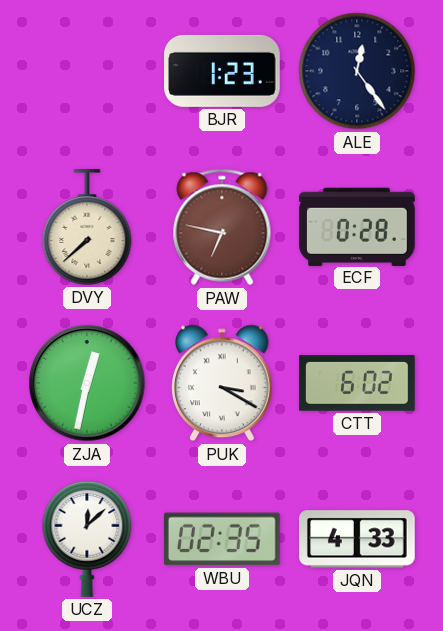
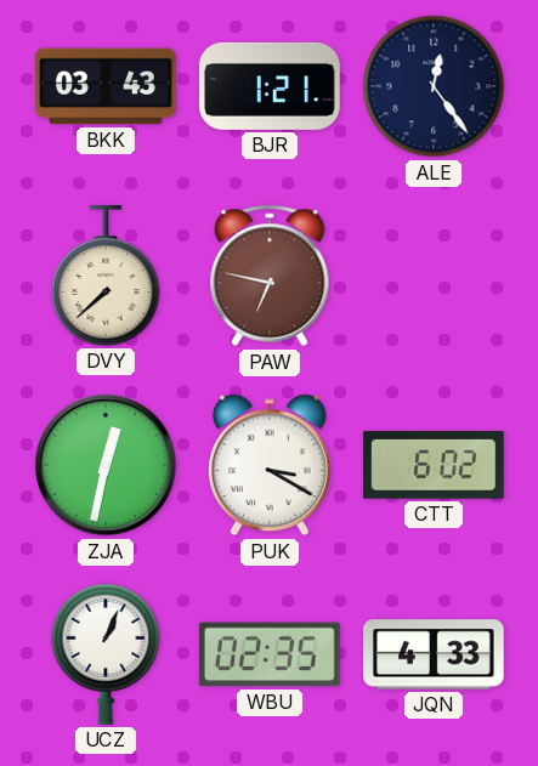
BKK: none -> 03:43 (107, 86)
BJR: 1:23 -> 1:21 (271, 86)
ECF: 0:28 -> none (358, 226)
UCZ: 12:08 -> 1:04 (106, 654)
